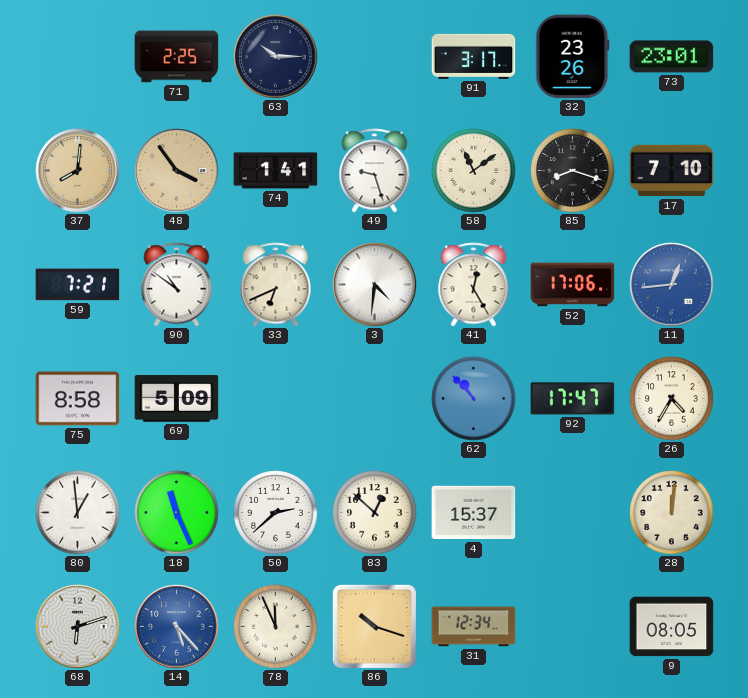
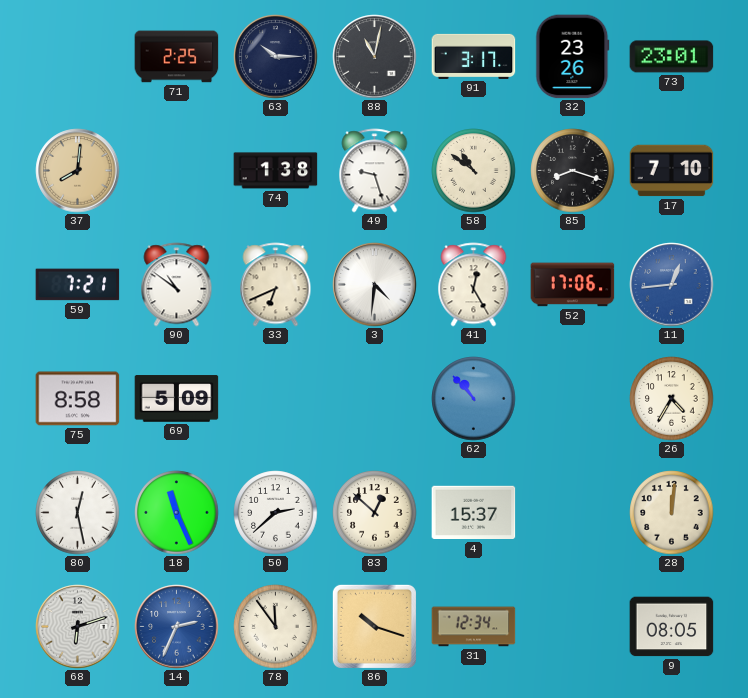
88: none -> 11:02 (375, 57)
48: 3:54 -> none (177, 171)
74: 1:41 -> 1:38 (276, 171)
58: 11:09 -> 10:51 (474, 171)
92: 17:47 -> none (573, 399)
80: 12:59 -> 12:28 (78, 513)
14: 5:23 -> 2:34 (177, 627)
78: 11:56 -> 11:54 (276, 627)
